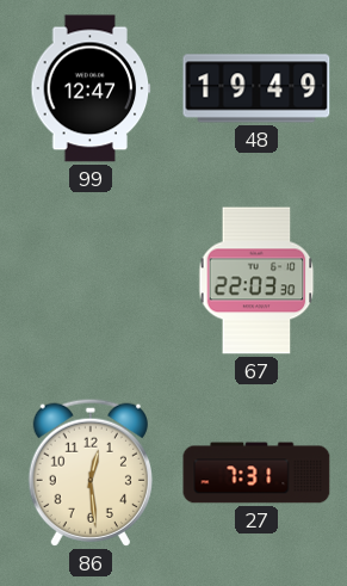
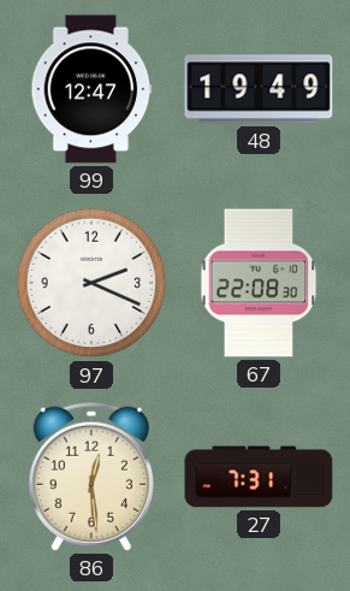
97: none -> 2:19 (91, 283)
67: 22:03 -> 22:08 (259, 283)
